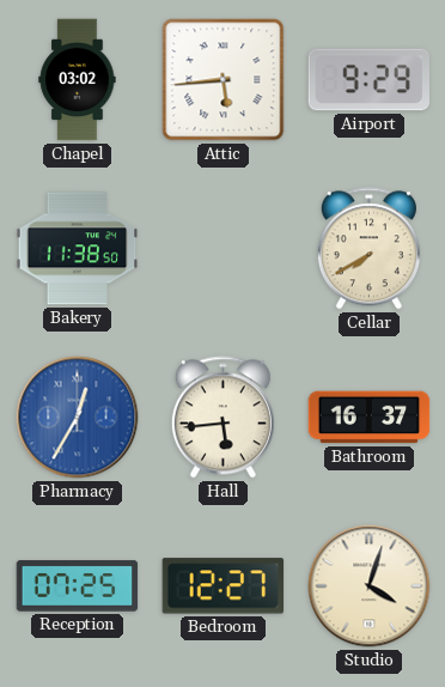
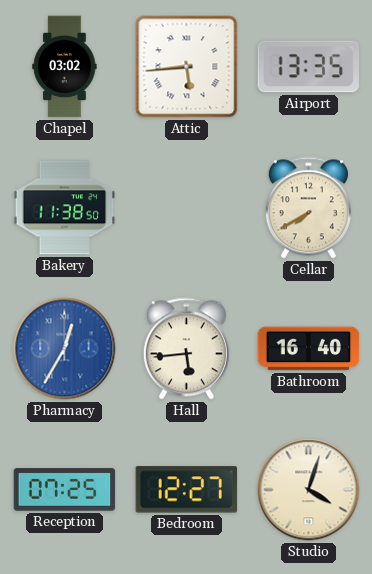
Airport: 9:29 -> 13:35 (309, 67)
Bathroom: 16:37 -> 16:40 (309, 349)
